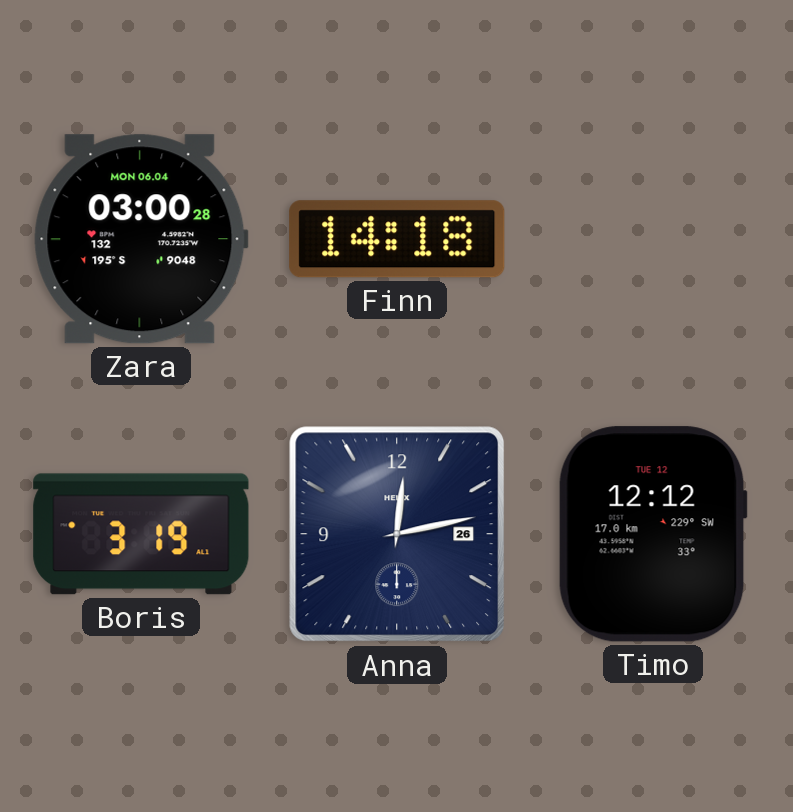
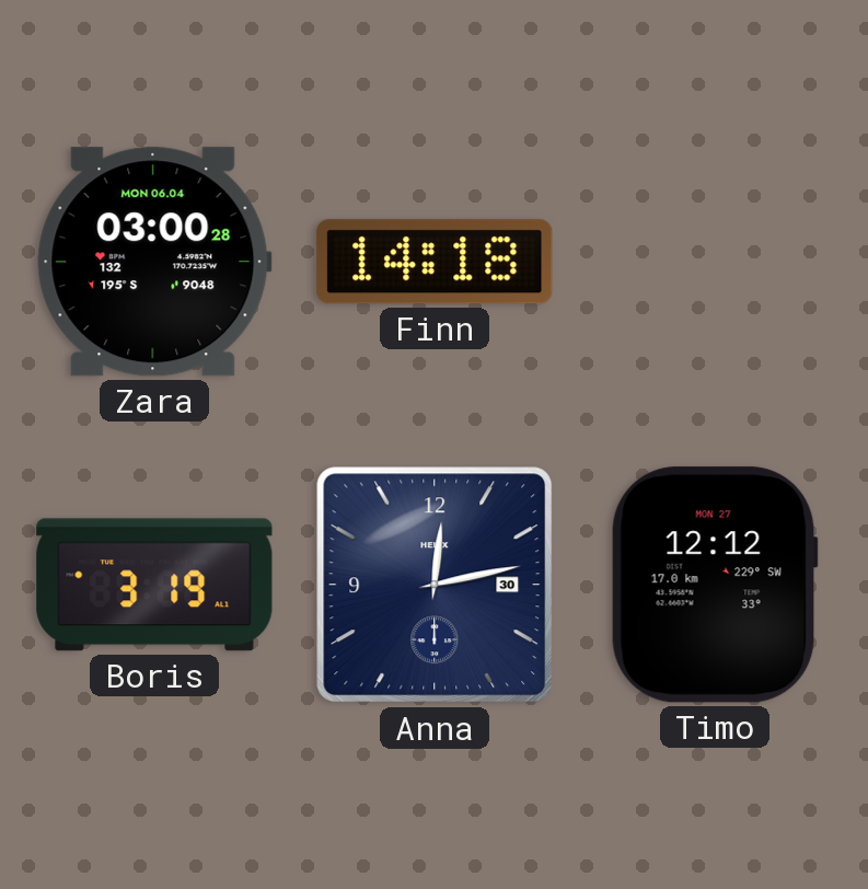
Anna date: 26 -> 30 (435, 585)
Timo date: TUE 12 -> MON 27 (715, 585)
